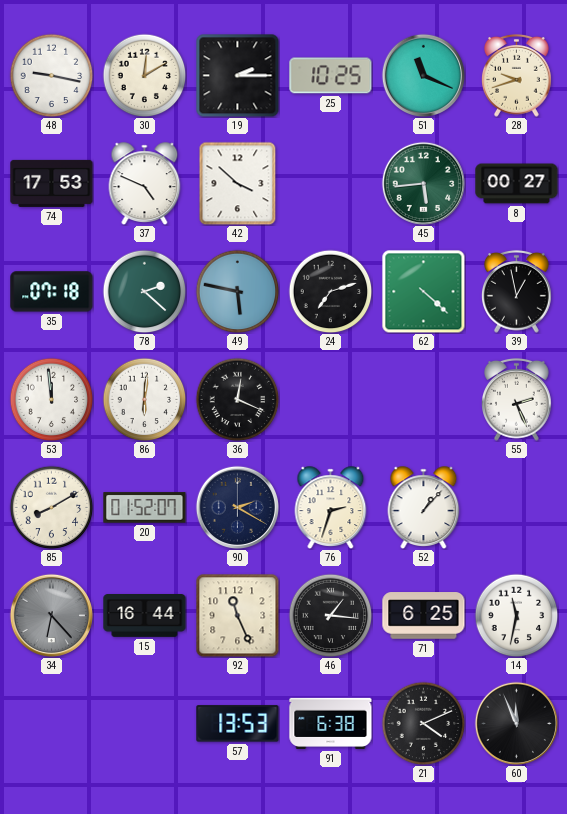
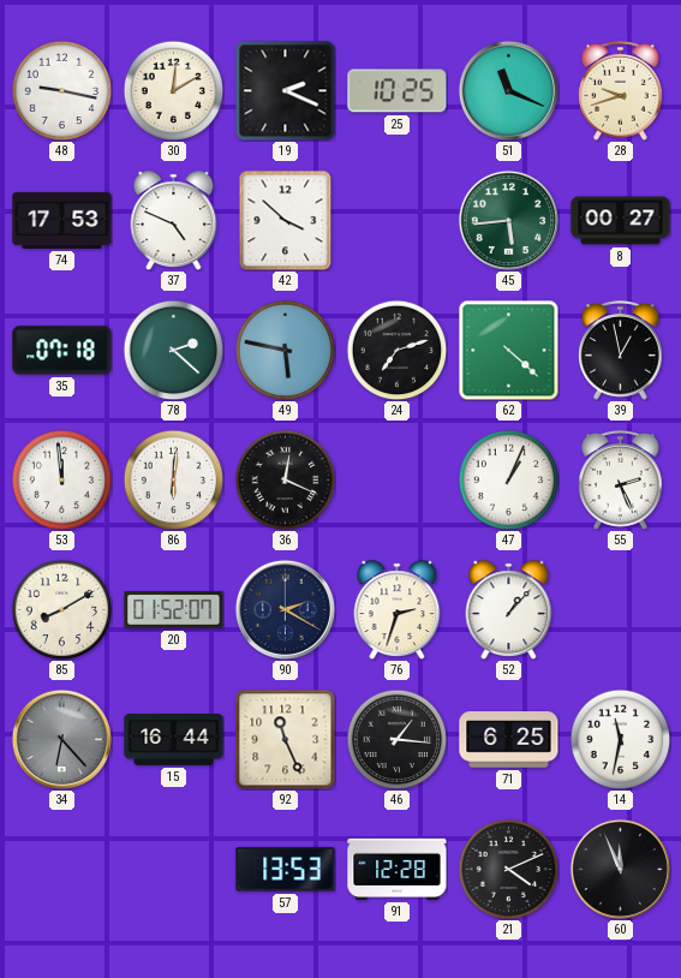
19: 2:15 -> 2:19 (285, 90)
47: none -> 1:04 (508, 479)
91: 6:38 -> 12:28 (398, 869)
